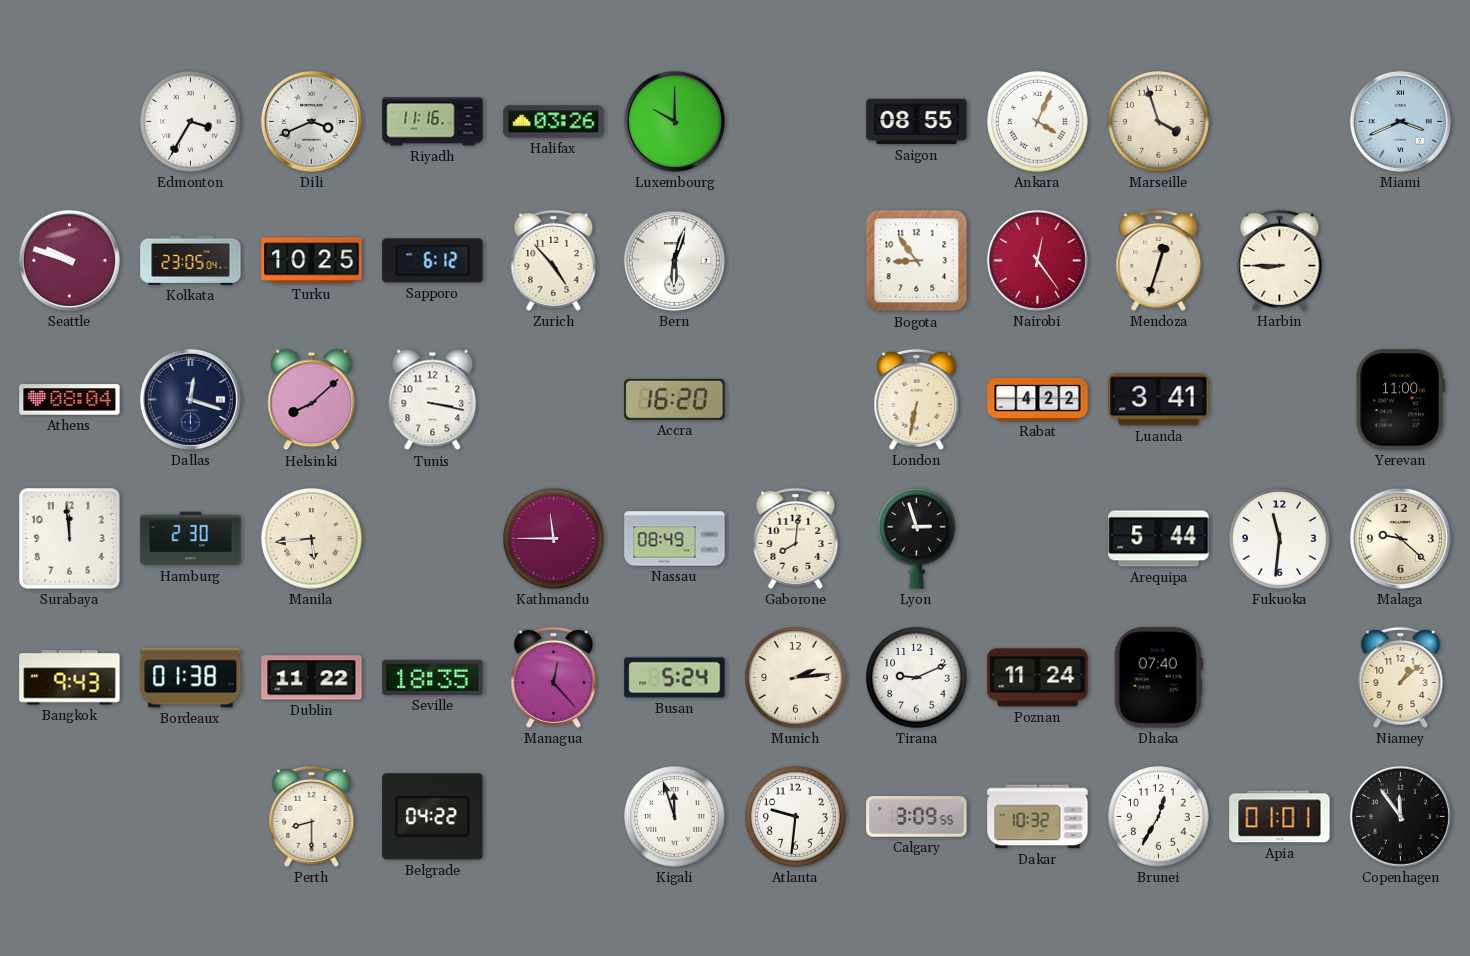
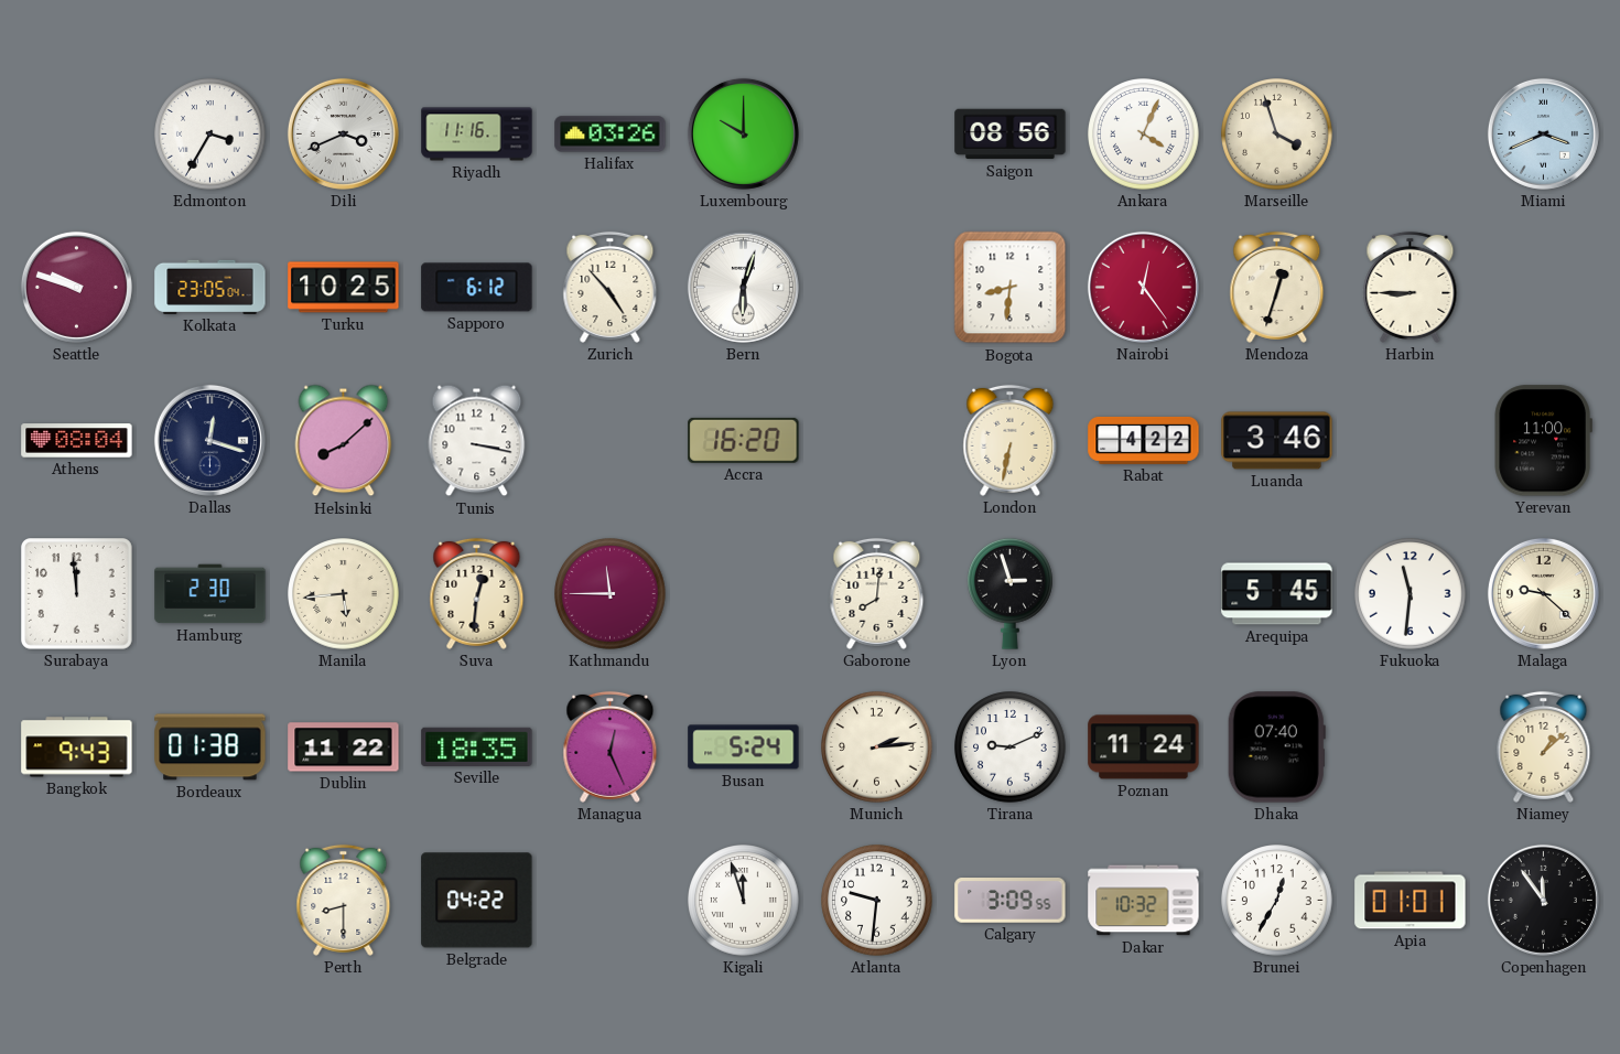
Saigon: 08:55 -> 08:56 (1011, 135)
Bogota: 8:54 -> 8:31 (1011, 288)
Luanda: 3:41 -> 3:46 (1277, 441)
Suva: none -> 12:31 (477, 593)
Nassau: 08:49 -> none (675, 539)
Arequipa: 5:44 -> 5:45 (1277, 594)
Managua: 12:23 -> 12:26 (611, 746)
